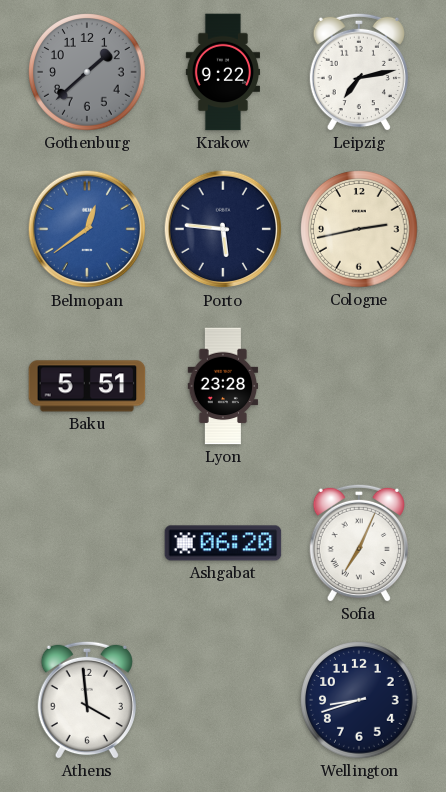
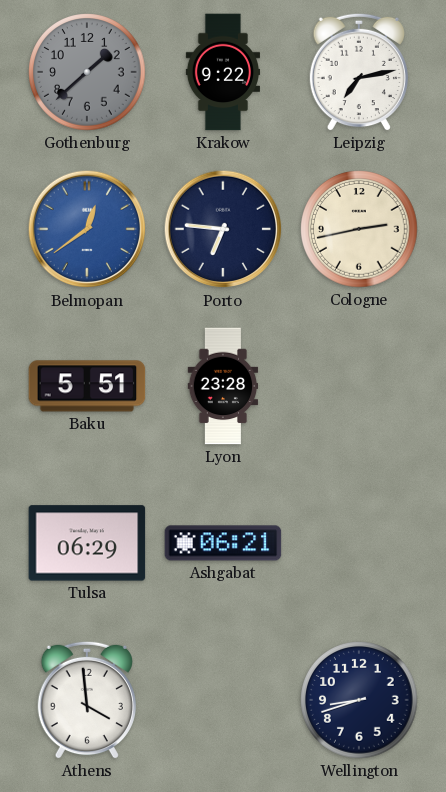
Porto: 5:46 -> 6:46 (223, 229)
Tulsa: none -> 06:29 (87, 543)
Ashgabat: 06:20 -> 06:21 (223, 543)
Sofia: 7:04 -> none (359, 543)
